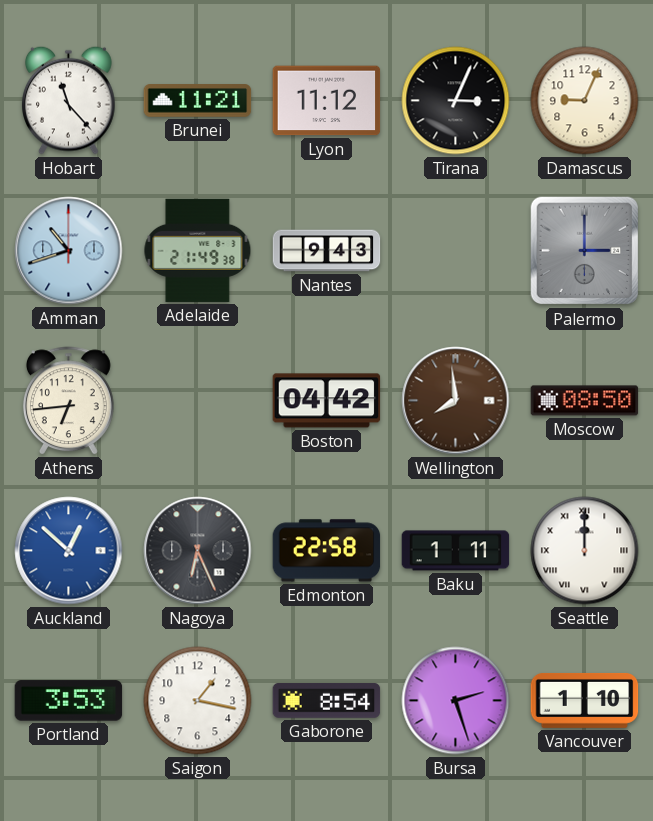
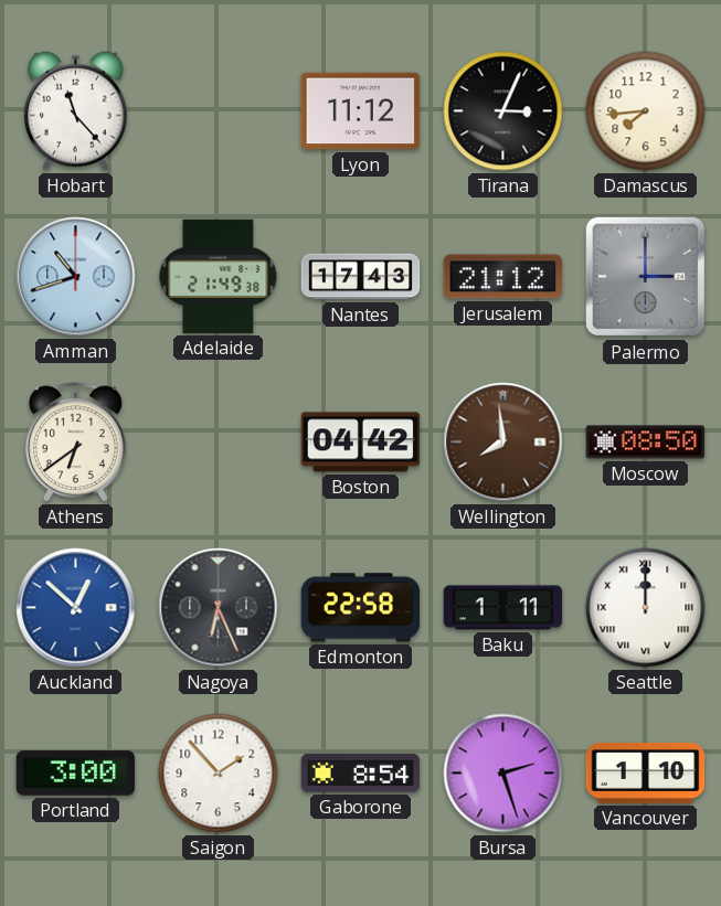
Brunei: 11:21 -> none (198, 101)
Damascus: 9:04 -> 7:44 (646, 111)
Nantes: 9:43 -> 17:43 (361, 277)
Jerusalem: none -> 21:12 (503, 277)
Athens: 6:44 -> 6:39 (75, 443)
Portland: 3:53 -> 3:00 (76, 774)
Saigon: 1:17 -> 1:53 (219, 774)
